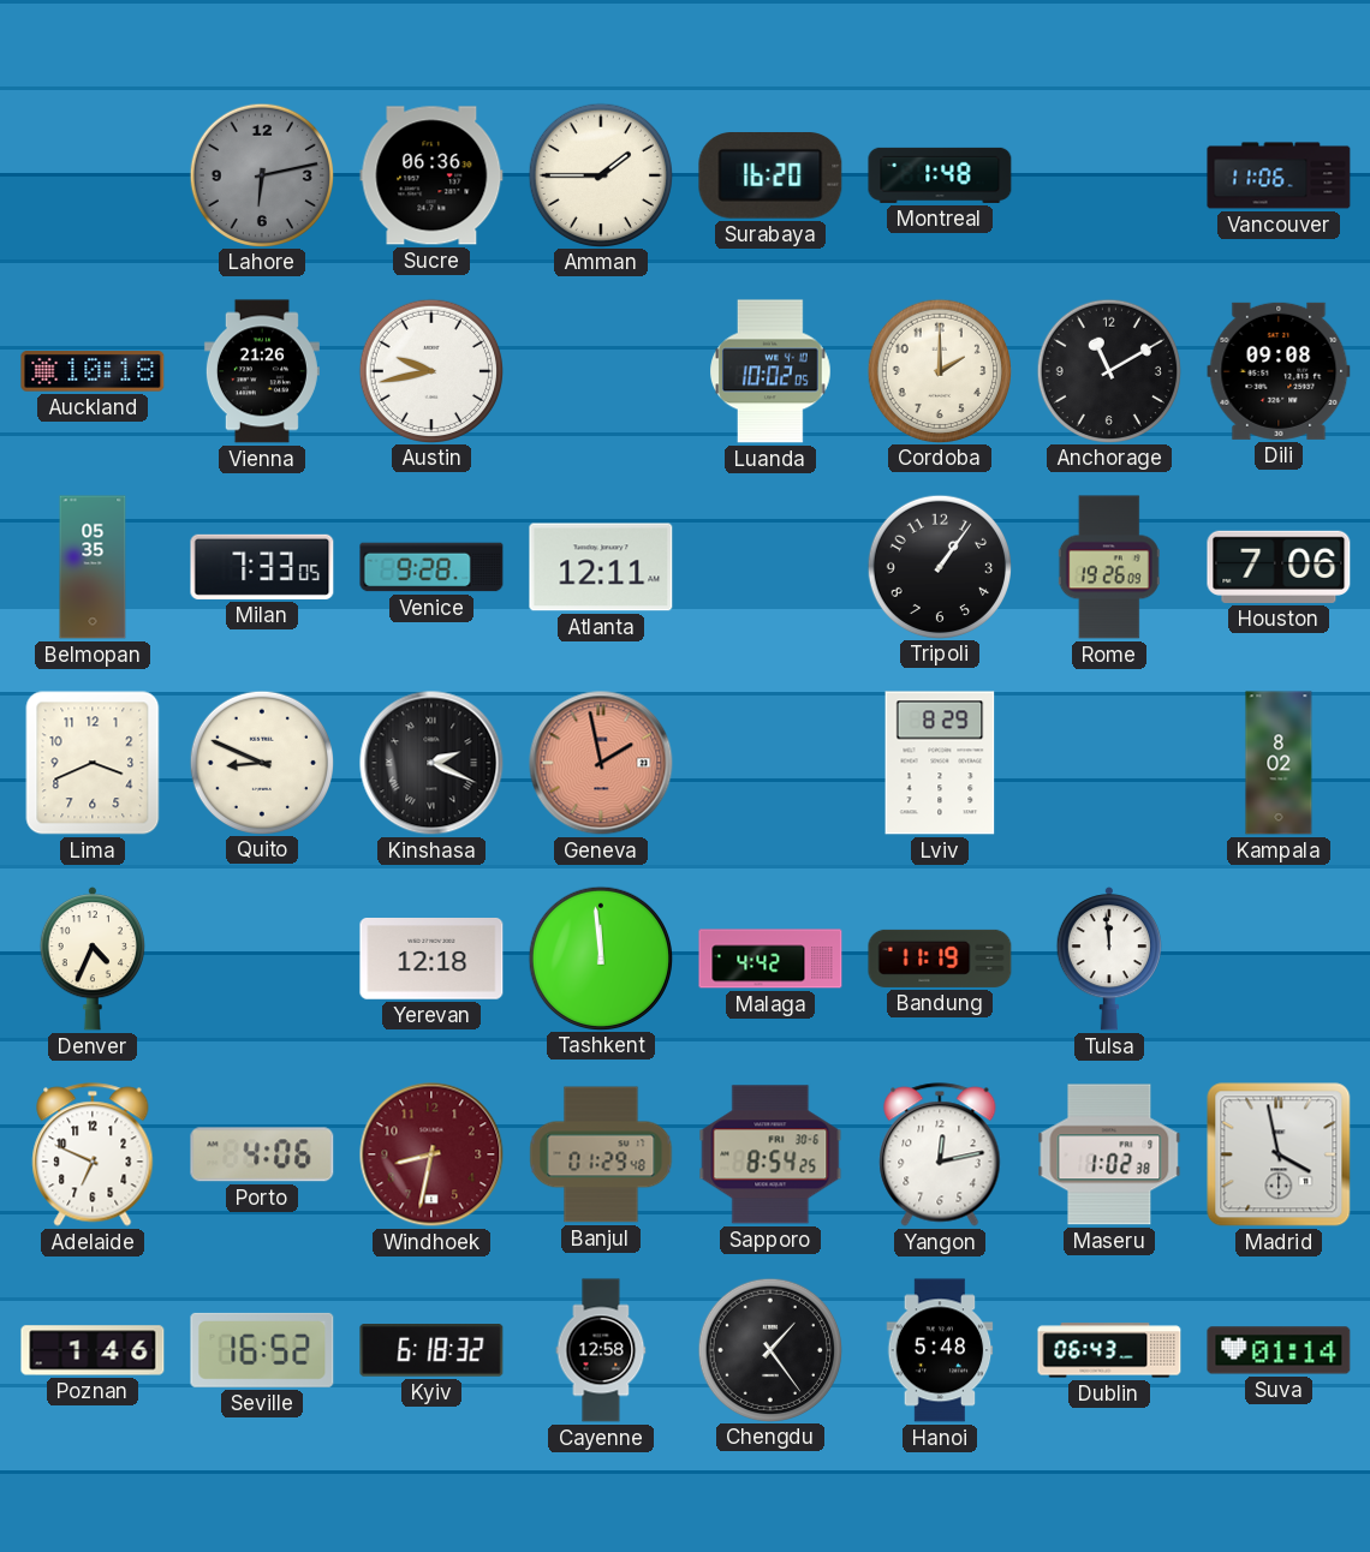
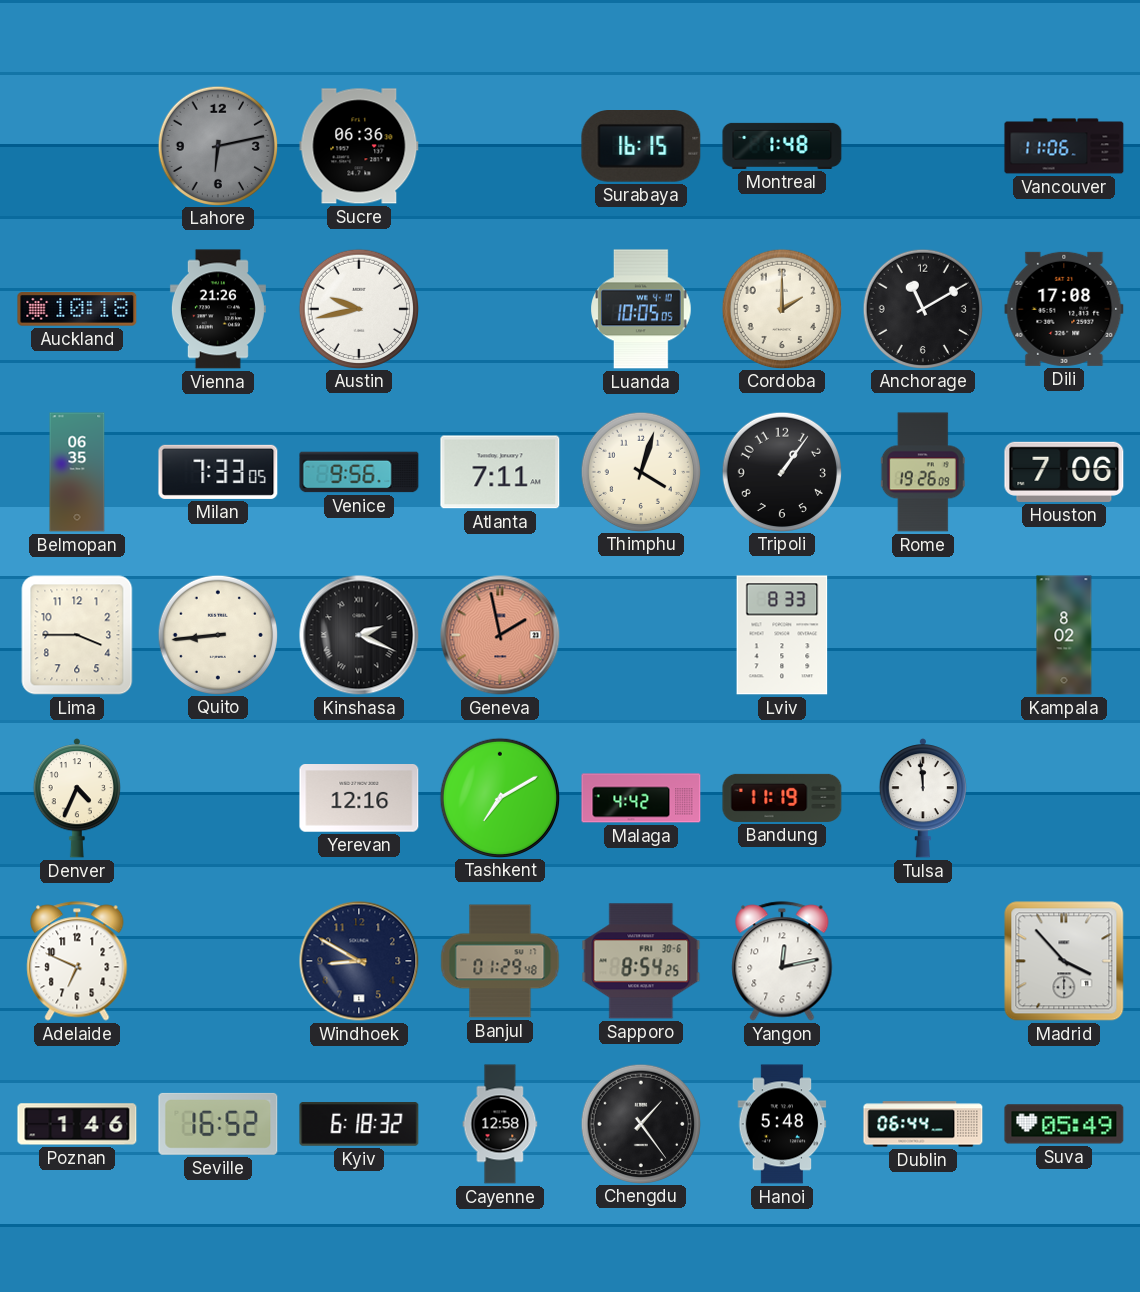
Amman: 1:45 -> none (600, 174)
Surabaya: 16:20 -> 16:15 (641, 147)
Luanda: 10:02 -> 10:05 (641, 309)
Dili: 09:08 -> 17:08 (1064, 309)
Belmopan: 05:35 -> 06:35 (77, 472)
Venice: 9:28 -> 9:56 (359, 472)
Atlanta: 12:11 -> 7:11 (500, 472)
Thimphu: none -> 4:03 (640, 471)
Lima: 3:41 -> 3:45 (77, 635)
Quito: 8:49 -> 8:44 (217, 634)
Lviv: 8:29 -> 8:33 (782, 635)
Yerevan: 12:18 -> 12:16 (359, 798)
Tashkent: 11:59 -> 7:10 (499, 797)
Porto: 4:06 -> none (262, 1154)
Windhoek: 8:32 -> 8:50 (359, 961)
Windhoek dial: burgundy -> navy (359, 961)
Maseru: 1:02 -> none (1109, 1154)
Madrid: 3:58 -> 3:53 (1064, 961)
Dublin: 06:43 -> 06:44 (923, 1124)
Suva: 01:14 -> 05:49 (1064, 1124)
